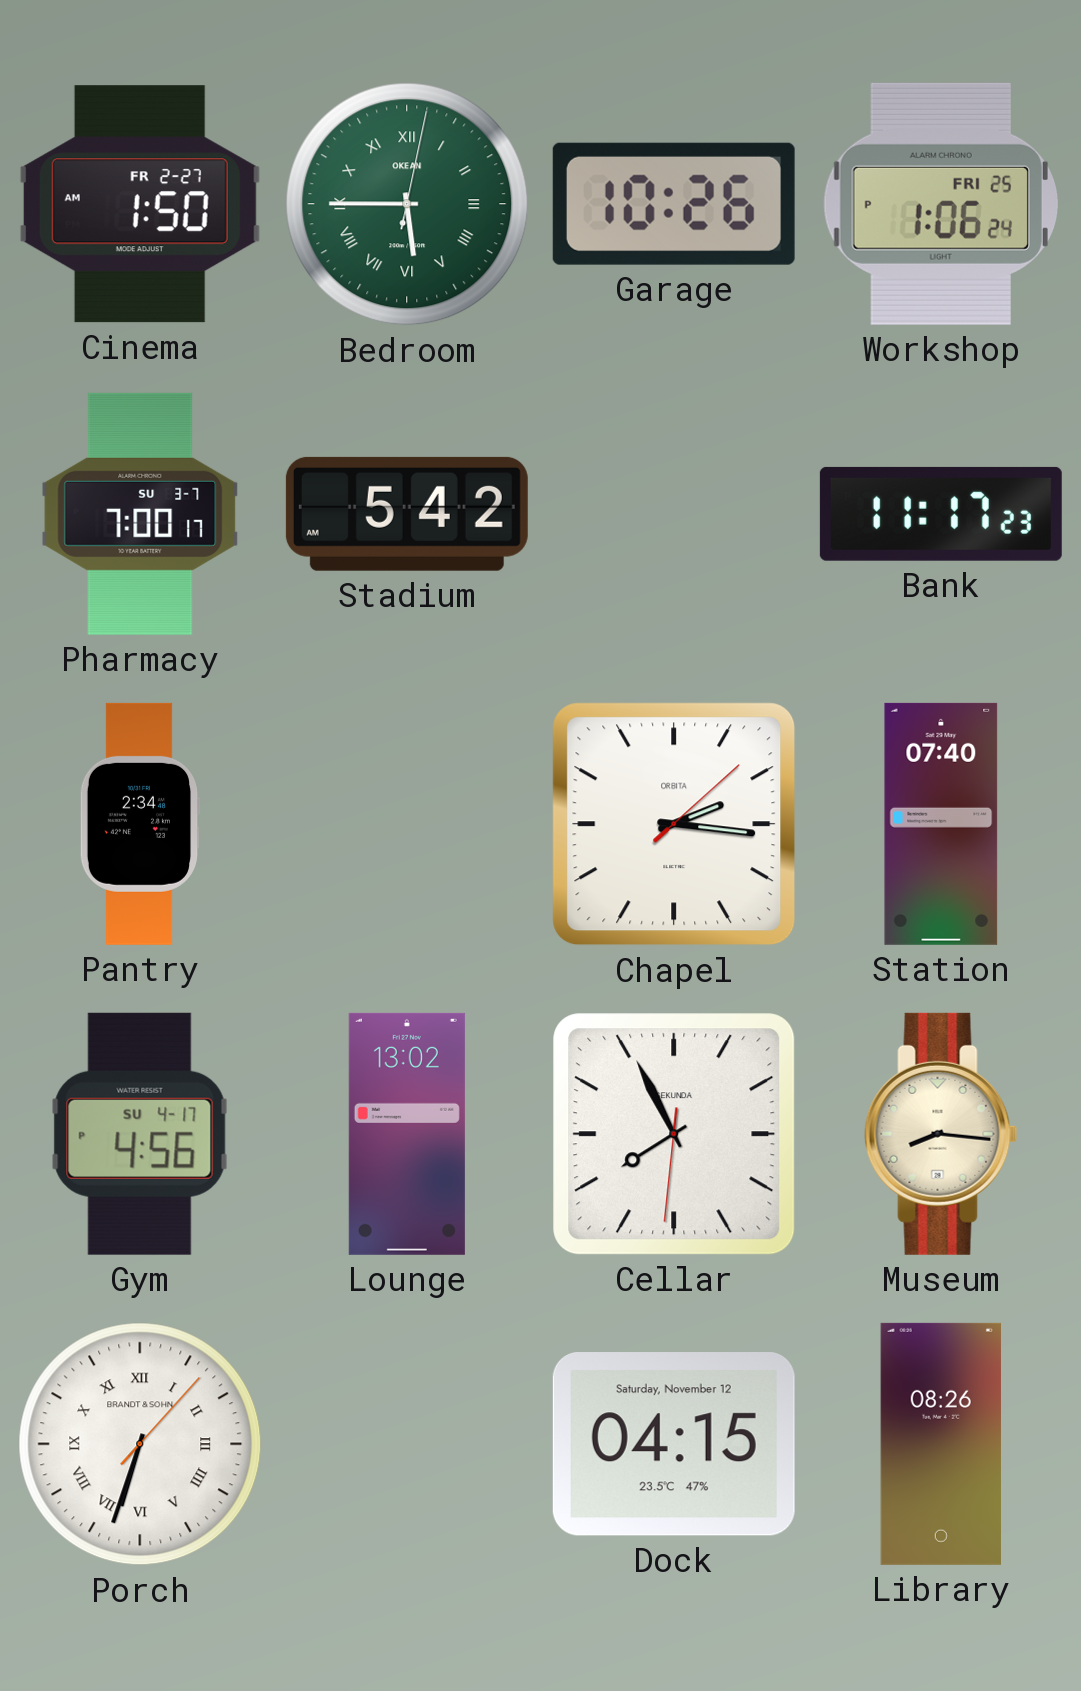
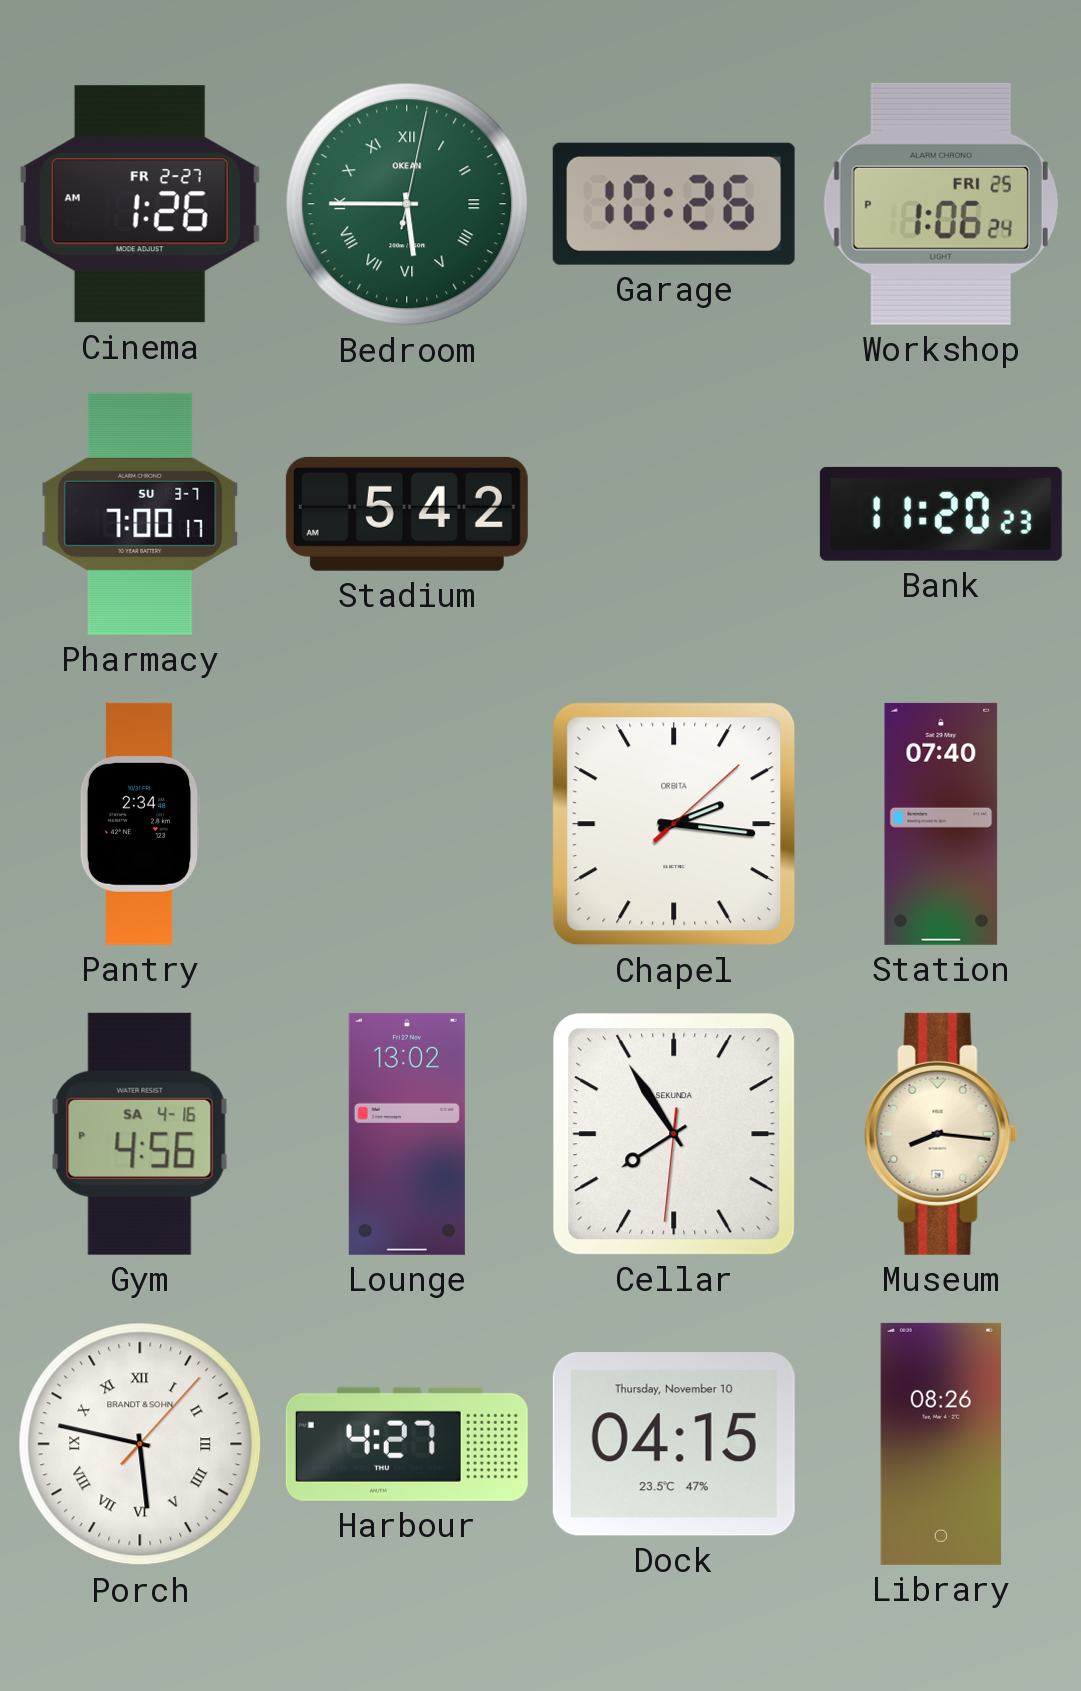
Cinema: 1:50 -> 1:26 (140, 204)
Bank: 11:17 -> 11:20 (941, 514)
Gym date: SU 4-17 -> SA 4-16 (140, 1134)
Cellar: 7:55 -> 7:54 (674, 1134)
Porch: 6:33 -> 5:47 (140, 1444)
Harbour: none -> 4:27 (407, 1444)
Dock date: Saturday, November 12 -> Thursday, November 10 (674, 1444)
